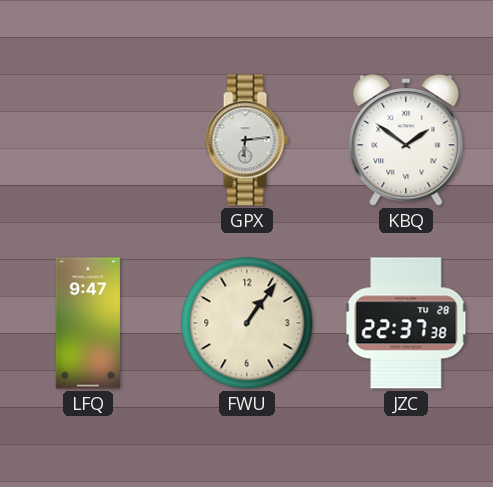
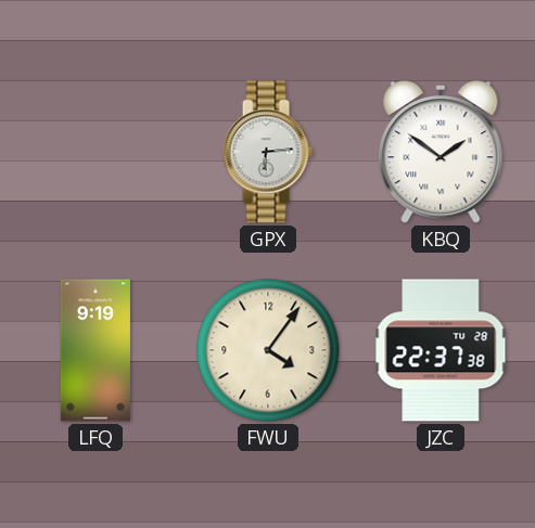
LFQ: 9:47 -> 9:19 (95, 350)
FWU: 1:06 -> 4:06 (268, 350)
